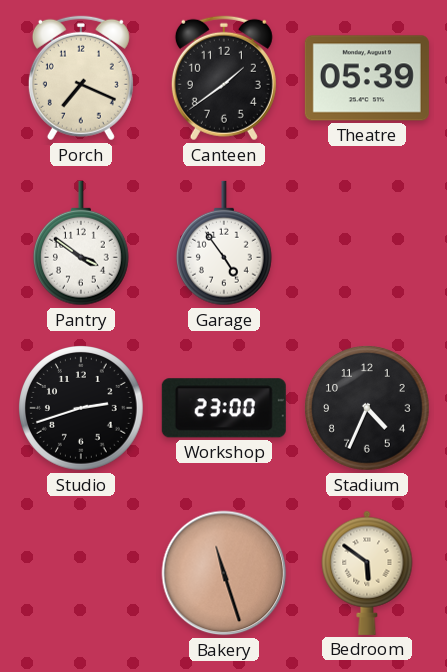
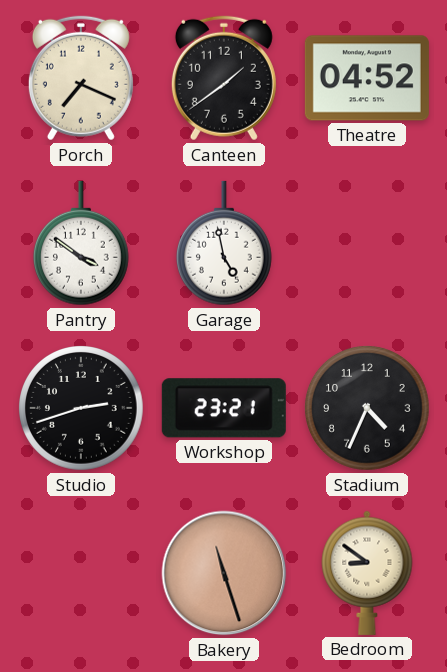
Theatre: 05:39 -> 04:52 (367, 78)
Garage: 4:54 -> 4:58 (224, 243)
Workshop: 23:00 -> 23:21 (224, 408)
Bedroom: 5:51 -> 8:51 (367, 573)
